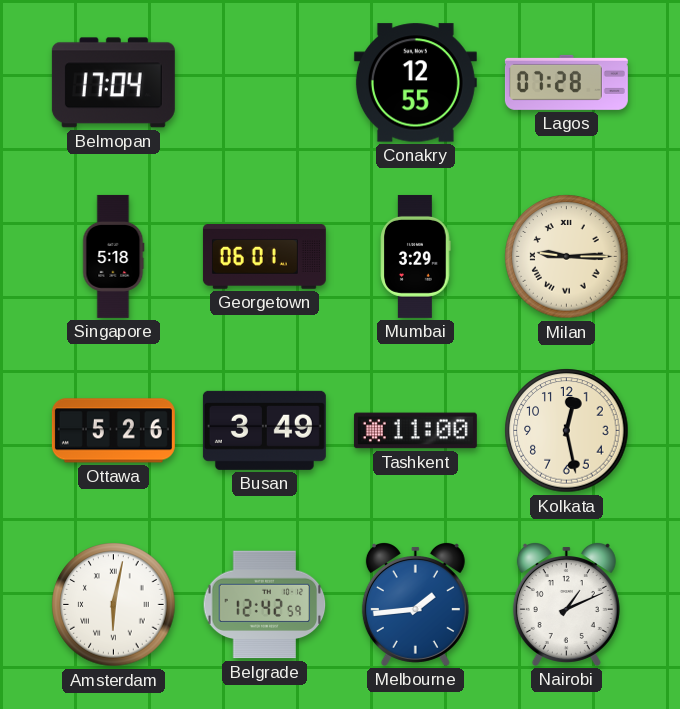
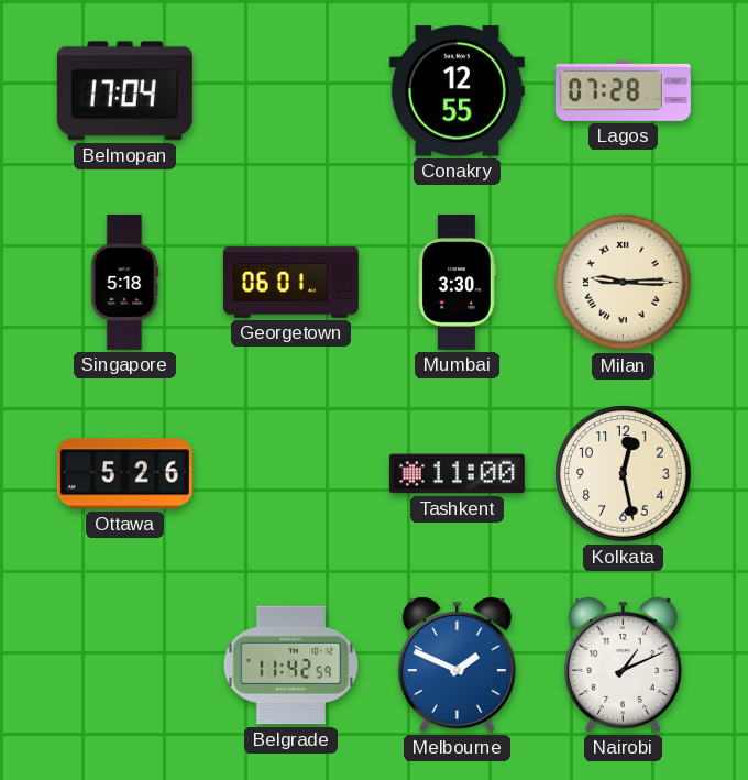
Mumbai: 3:29 -> 3:30 (458, 282)
Busan: 3:49 -> none (264, 430)
Amsterdam: 6:02 -> none (114, 605)
Belgrade: 12:42 -> 11:42 (291, 666)
Melbourne: 1:44 -> 1:49 (457, 666)
